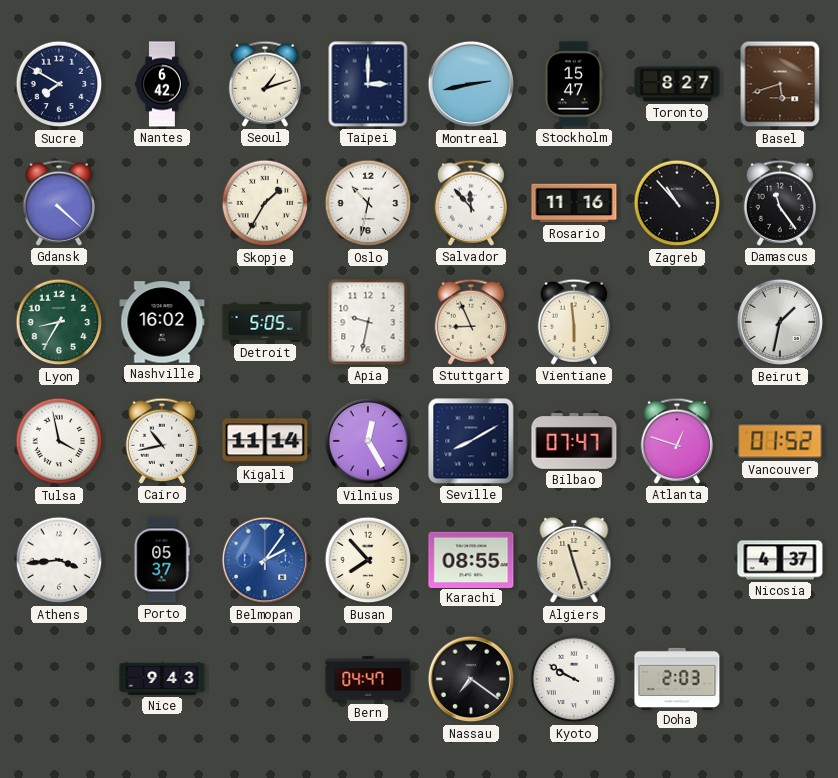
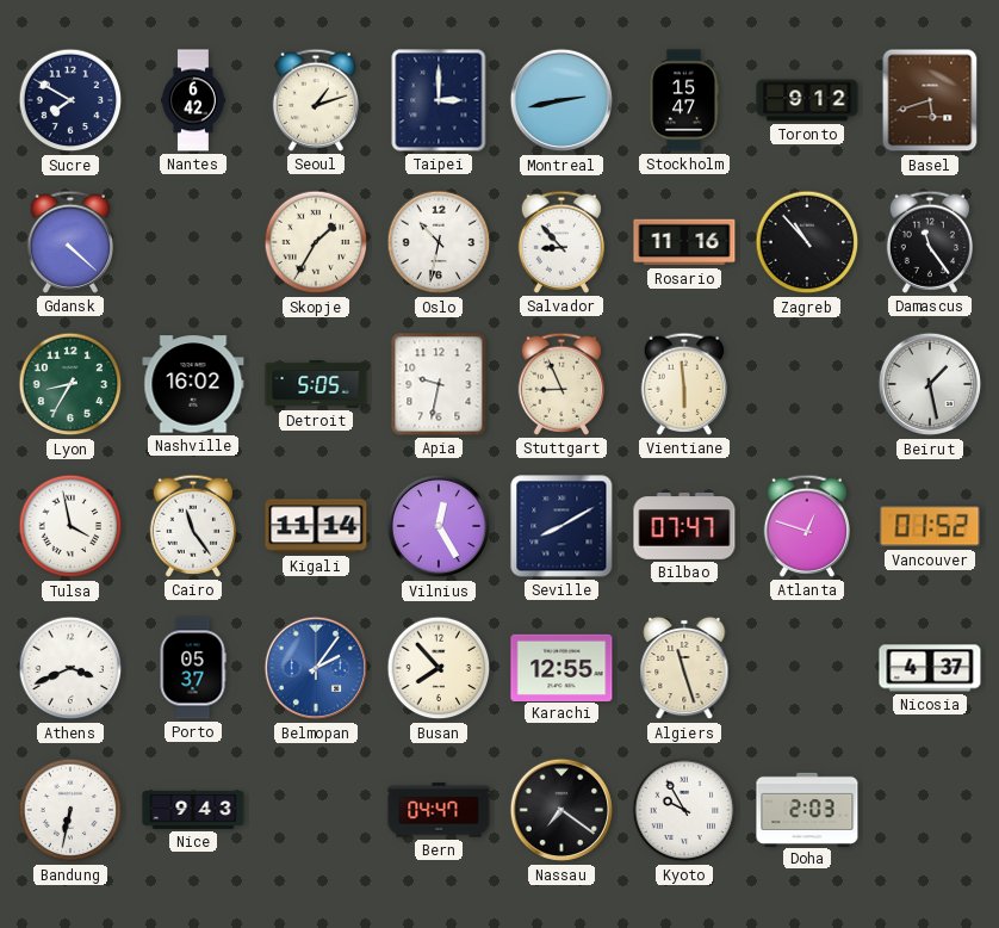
Toronto: 8:27 -> 9:12 (807, 100)
Salvador: 11:53 -> 8:53 (560, 242)
Beirut: 1:32 -> 1:28 (930, 384)
Cairo: 10:43 -> 11:24 (192, 526)
Athens: 3:44 -> 3:41 (70, 668)
Karachi: 08:55 -> 12:55 (561, 667)
Bandung: none -> 6:32 (70, 810)
Kyoto: 9:50 -> 9:55 (684, 810)
